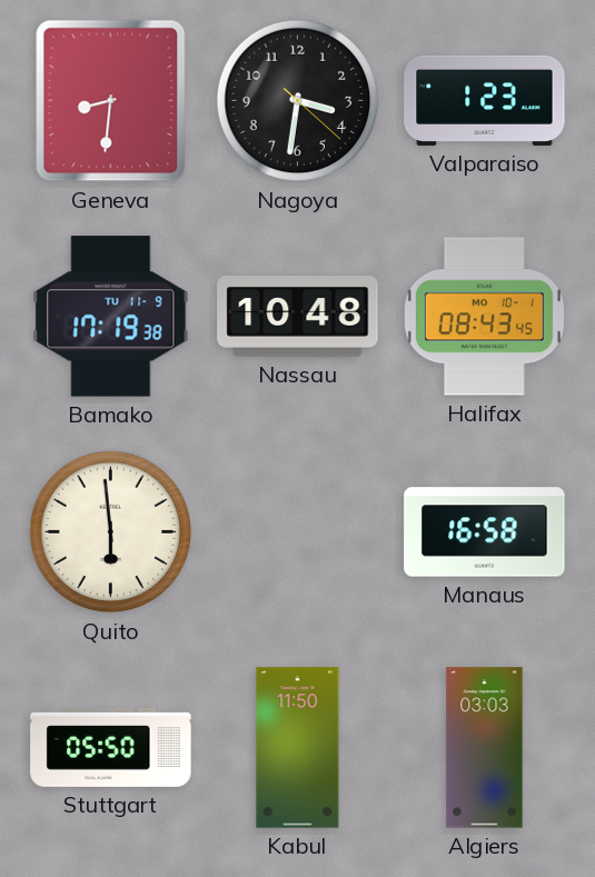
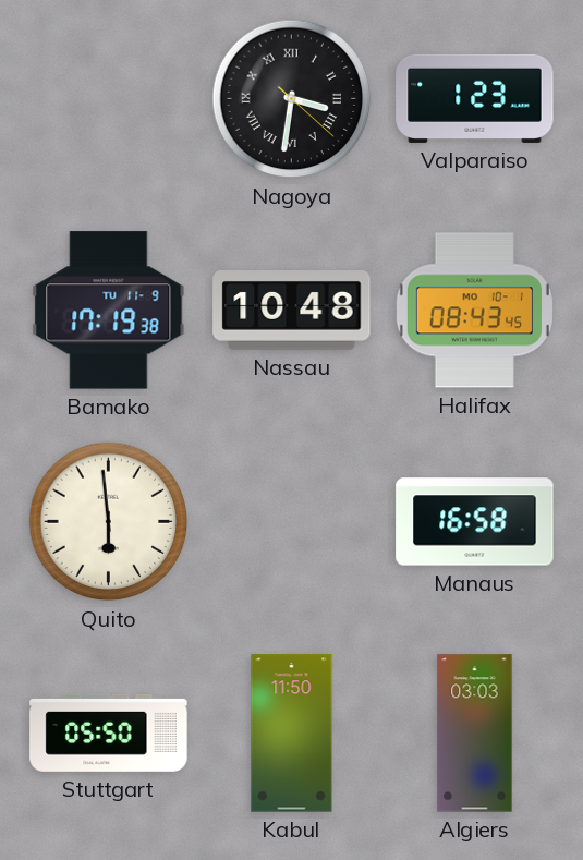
Geneva: 8:31 -> none (111, 101)
Nagoya numerals: Arabic -> Roman (292, 99)
